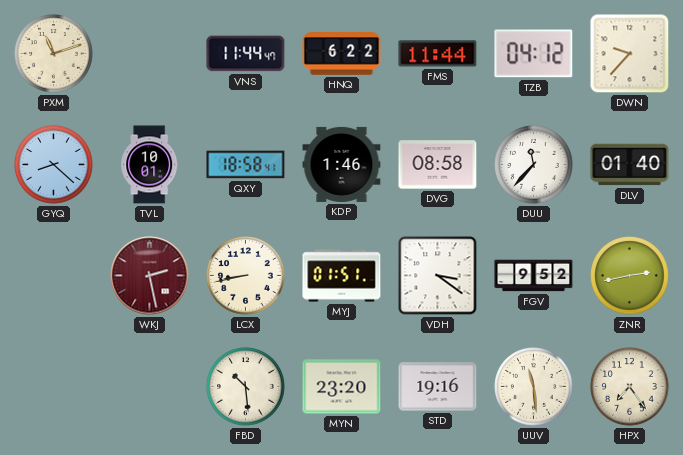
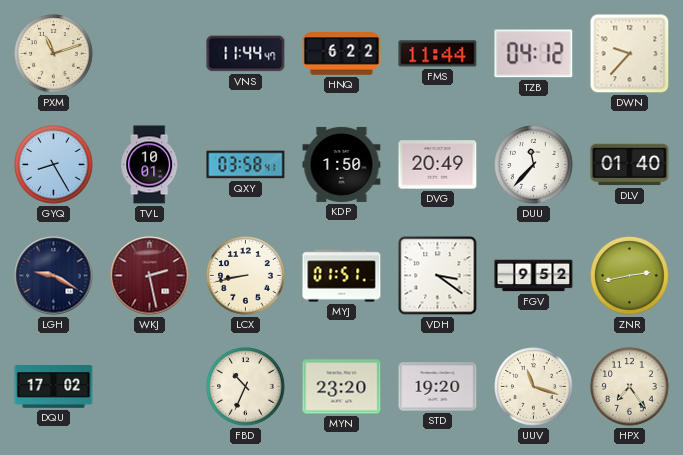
GYQ: 8:22 -> 8:25 (54, 165)
QXY: 18:58 -> 03:58 (246, 165)
KDP: 1:46 -> 1:50 (342, 164)
DVG: 08:58 -> 20:49 (438, 165)
LGH: none -> 9:20 (54, 276)
DQU: none -> 17:02 (54, 387)
FBD: 10:29 -> 10:34 (246, 387)
STD: 19:16 -> 19:20 (438, 387)
UUV: 11:29 -> 11:18 (534, 387)
